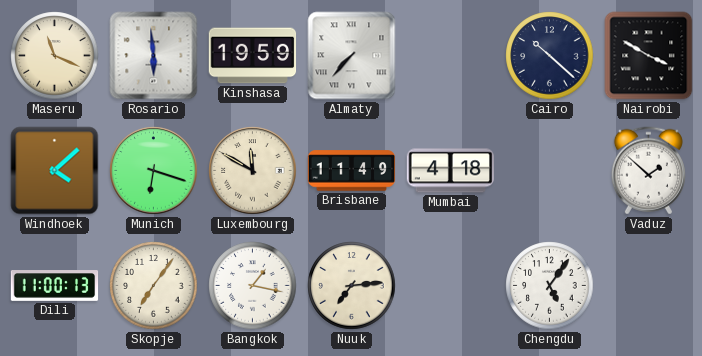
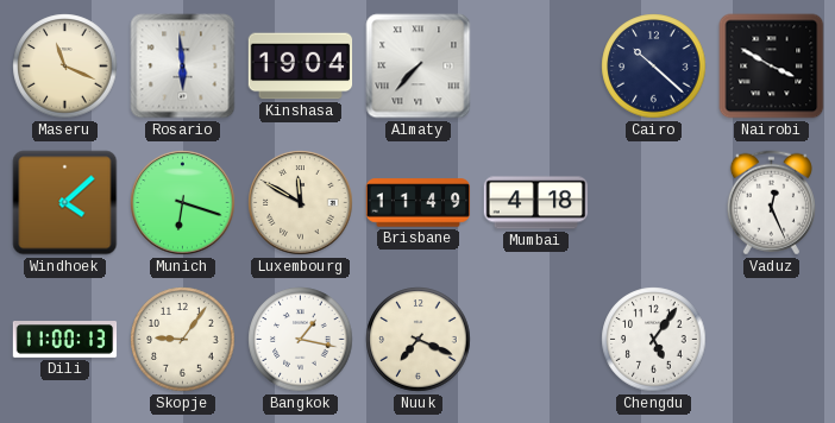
Kinshasa: 19:59 -> 19:04 (301, 67)
Vaduz: 1:52 -> 12:26 (771, 203)
Skopje: 7:06 -> 9:06 (183, 340)
Nuuk: 7:14 -> 7:19 (419, 340)
